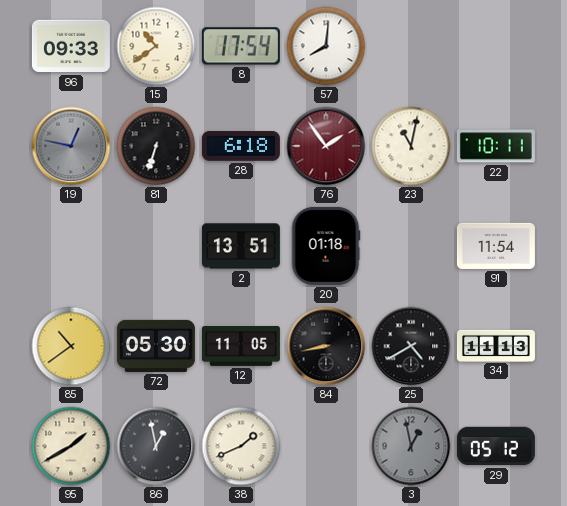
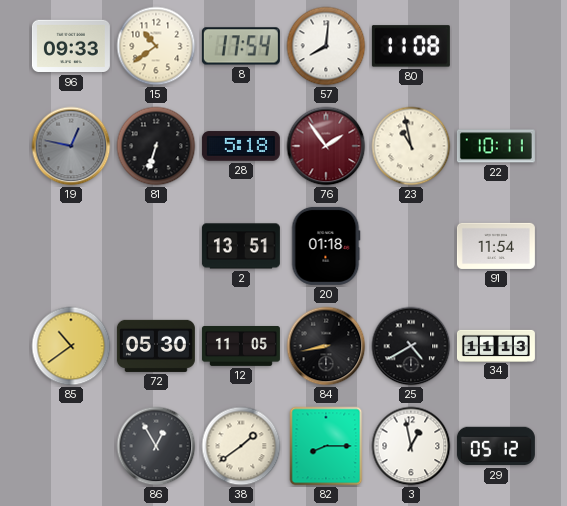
80: none -> 11:08 (411, 46)
28: 6:18 -> 5:18 (241, 146)
23: 11:02 -> 10:58 (411, 146)
95: 1:40 -> none (71, 446)
86: 12:58 -> 12:55 (156, 446)
38: 1:41 -> 1:39 (241, 446)
82: none -> 8:15 (326, 446)
3 dial: grey -> white (411, 446)
